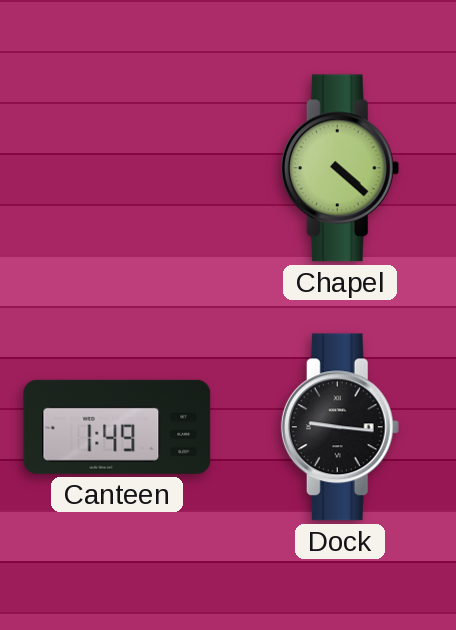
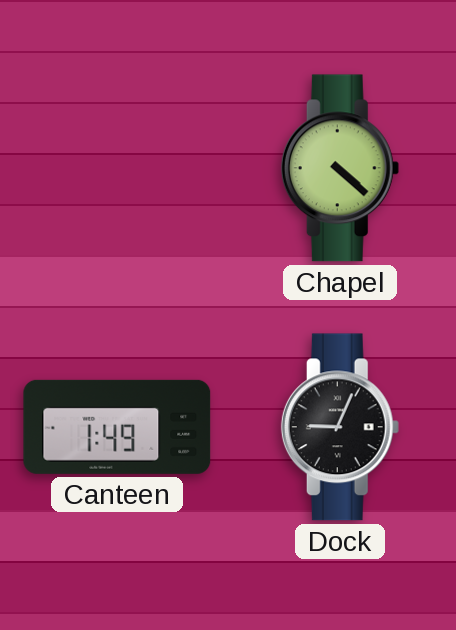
Dock: 9:16 -> 9:04 (340, 427)
